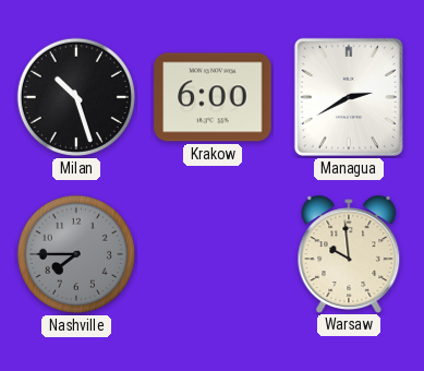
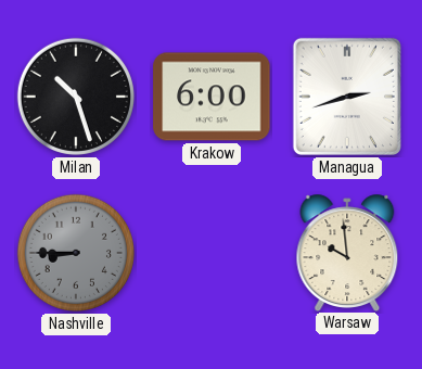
Managua: 2:40 -> 2:42 (347, 97)
Nashville: 7:45 -> 8:45 (76, 253)
